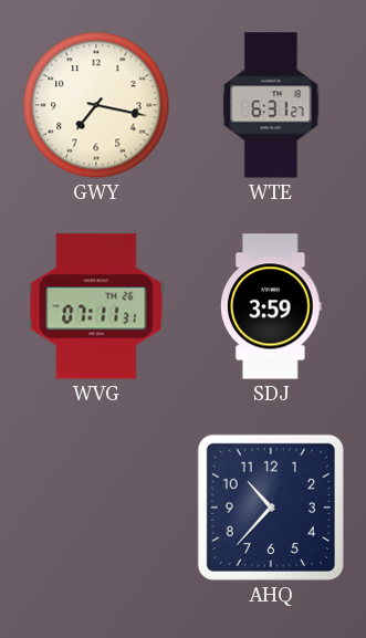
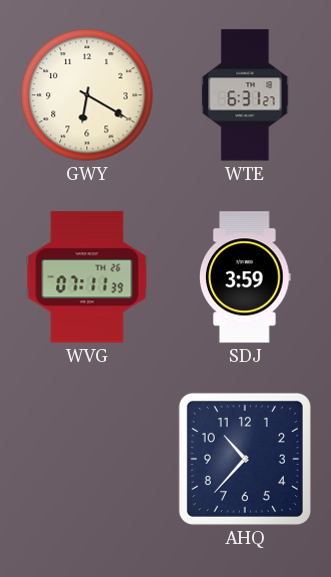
GWY: 7:17 -> 6:20 (87, 95)
WVG: 07:11:31 -> 07:11:39 (87, 277)
